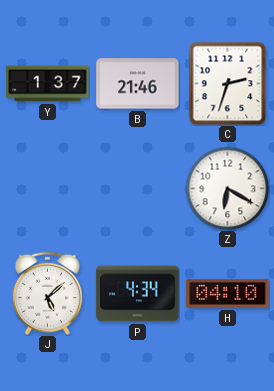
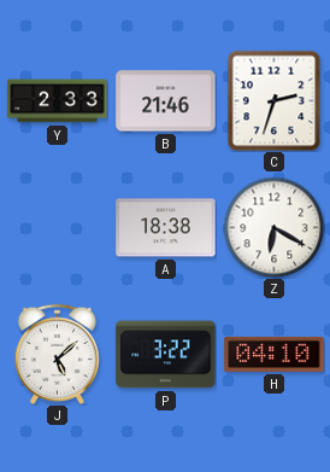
Y: 1:37 -> 2:33 (58, 101)
A: none -> 18:38 (166, 228)
P: 4:34 -> 3:22 (166, 355)
